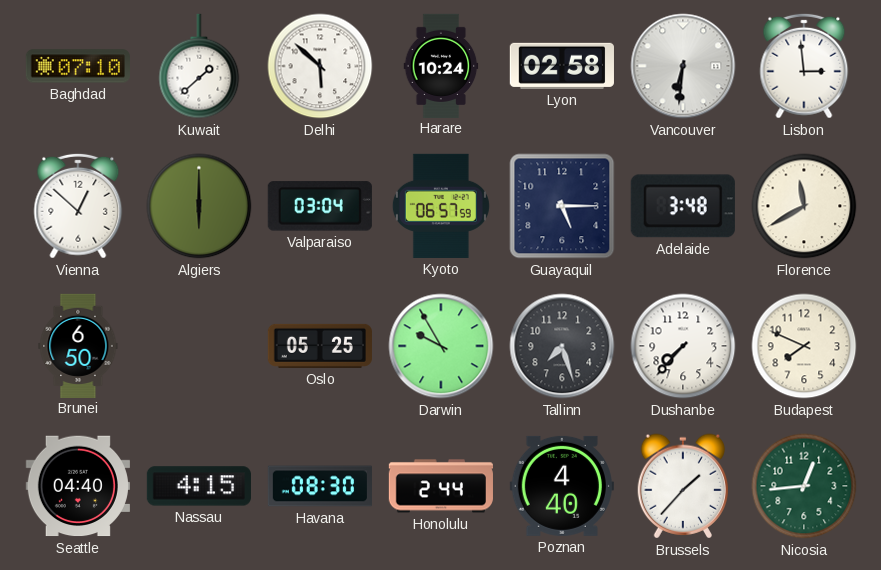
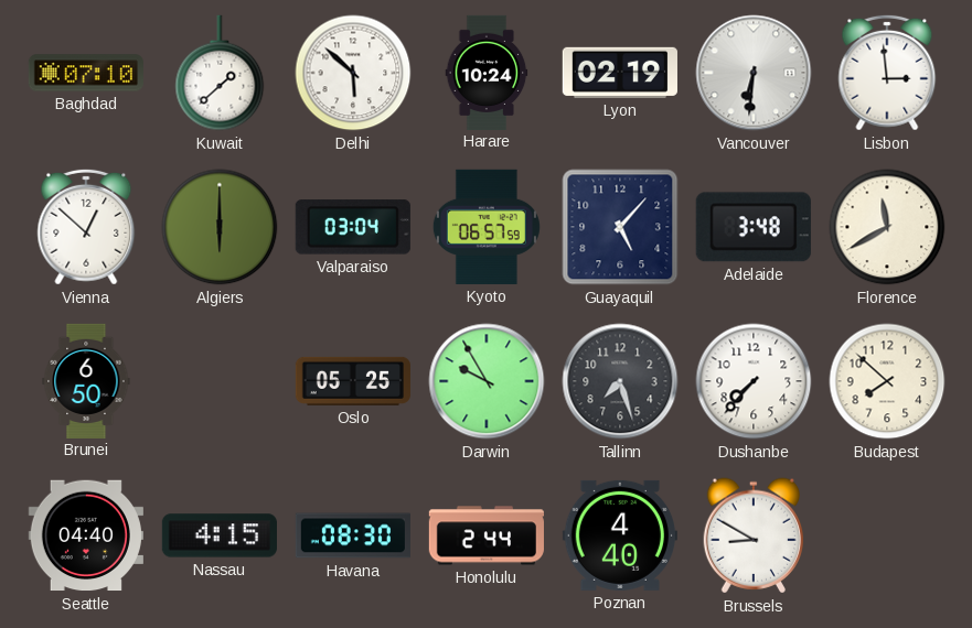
Lyon: 02:58 -> 02:19 (620, 73)
Guayaquil: 5:15 -> 5:07 (620, 227)
Budapest: 7:49 -> 7:52 (887, 381)
Brussels: 1:37 -> 8:50 (752, 535)
Nicosia: 12:44 -> none (804, 486)
